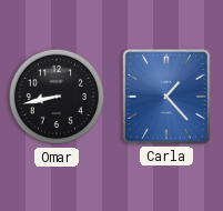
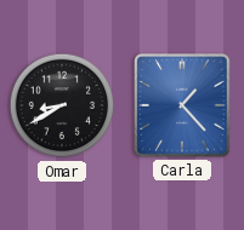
Omar: 8:43 -> 8:40 (62, 105)
